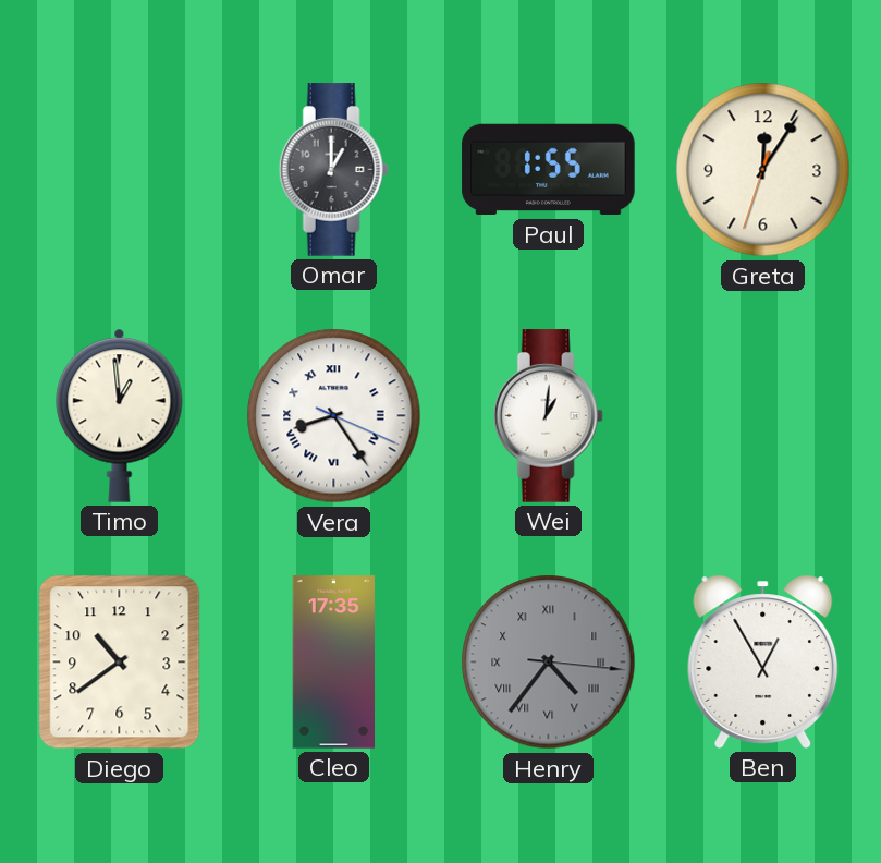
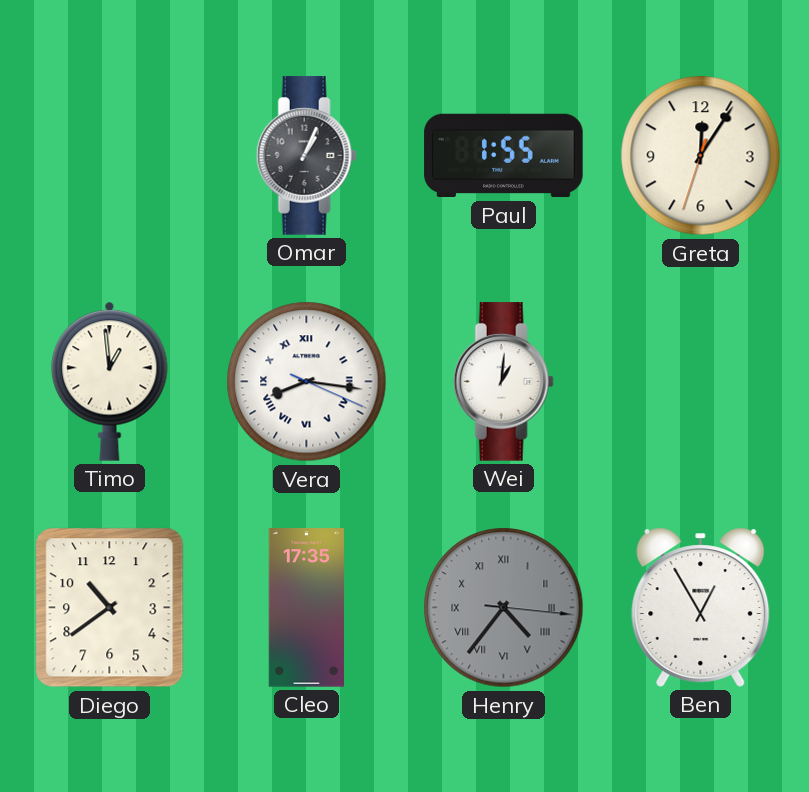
Omar: 1:00 -> 1:04 (306, 156)
Vera: 8:24 -> 8:16 (307, 382)
